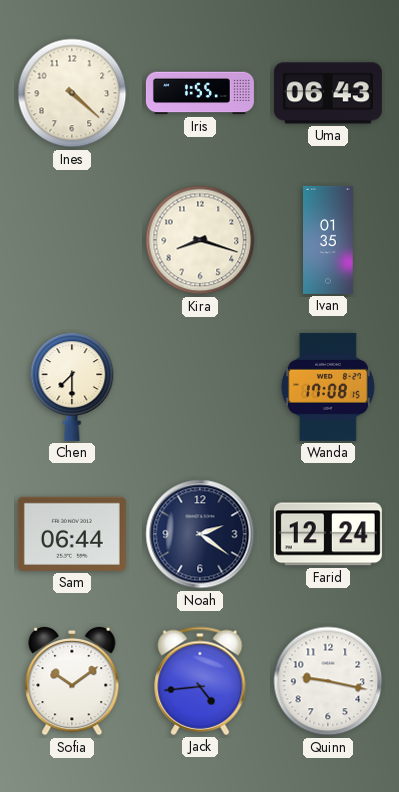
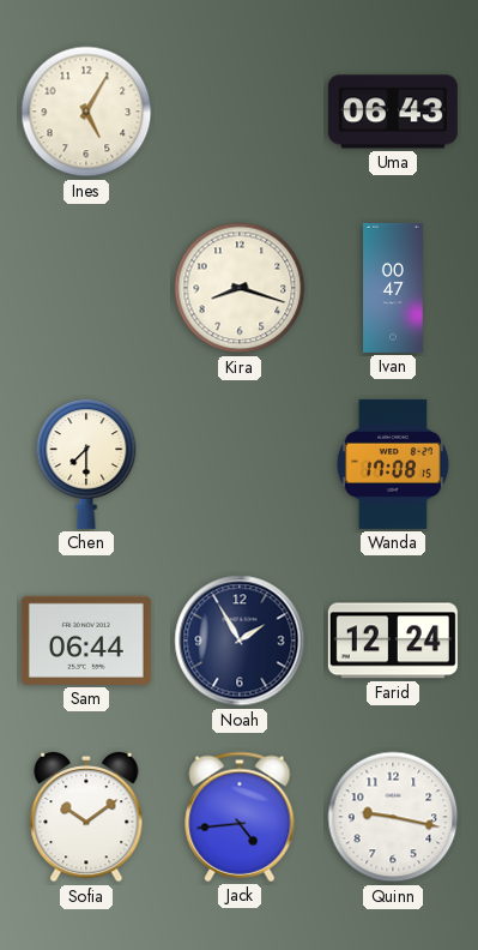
Ines: 4:22 -> 5:05 (86, 112)
Iris: 1:55 -> none (200, 93)
Ivan: 01:35 -> 00:47 (394, 288)
Noah: 2:21 -> 1:55 (240, 641)
